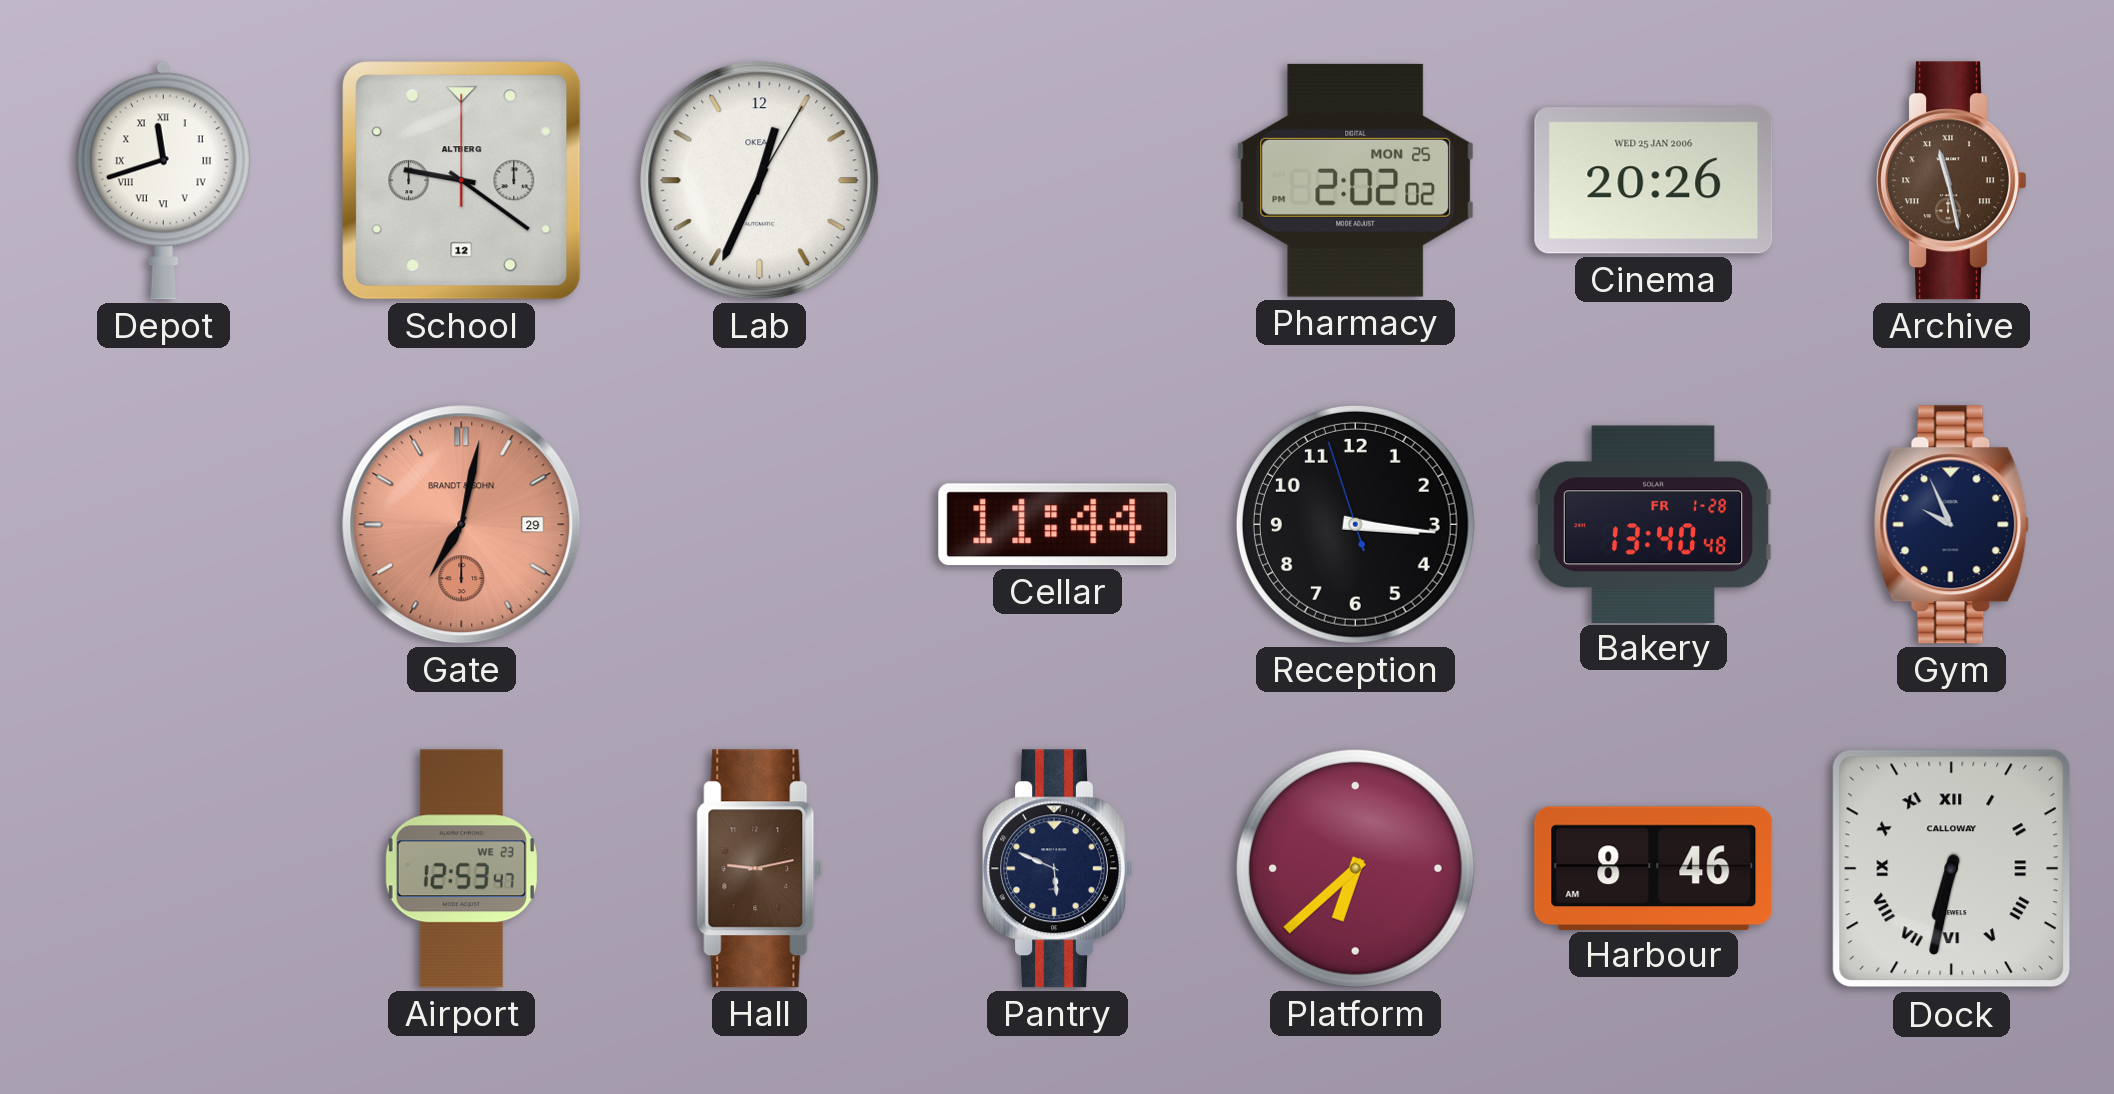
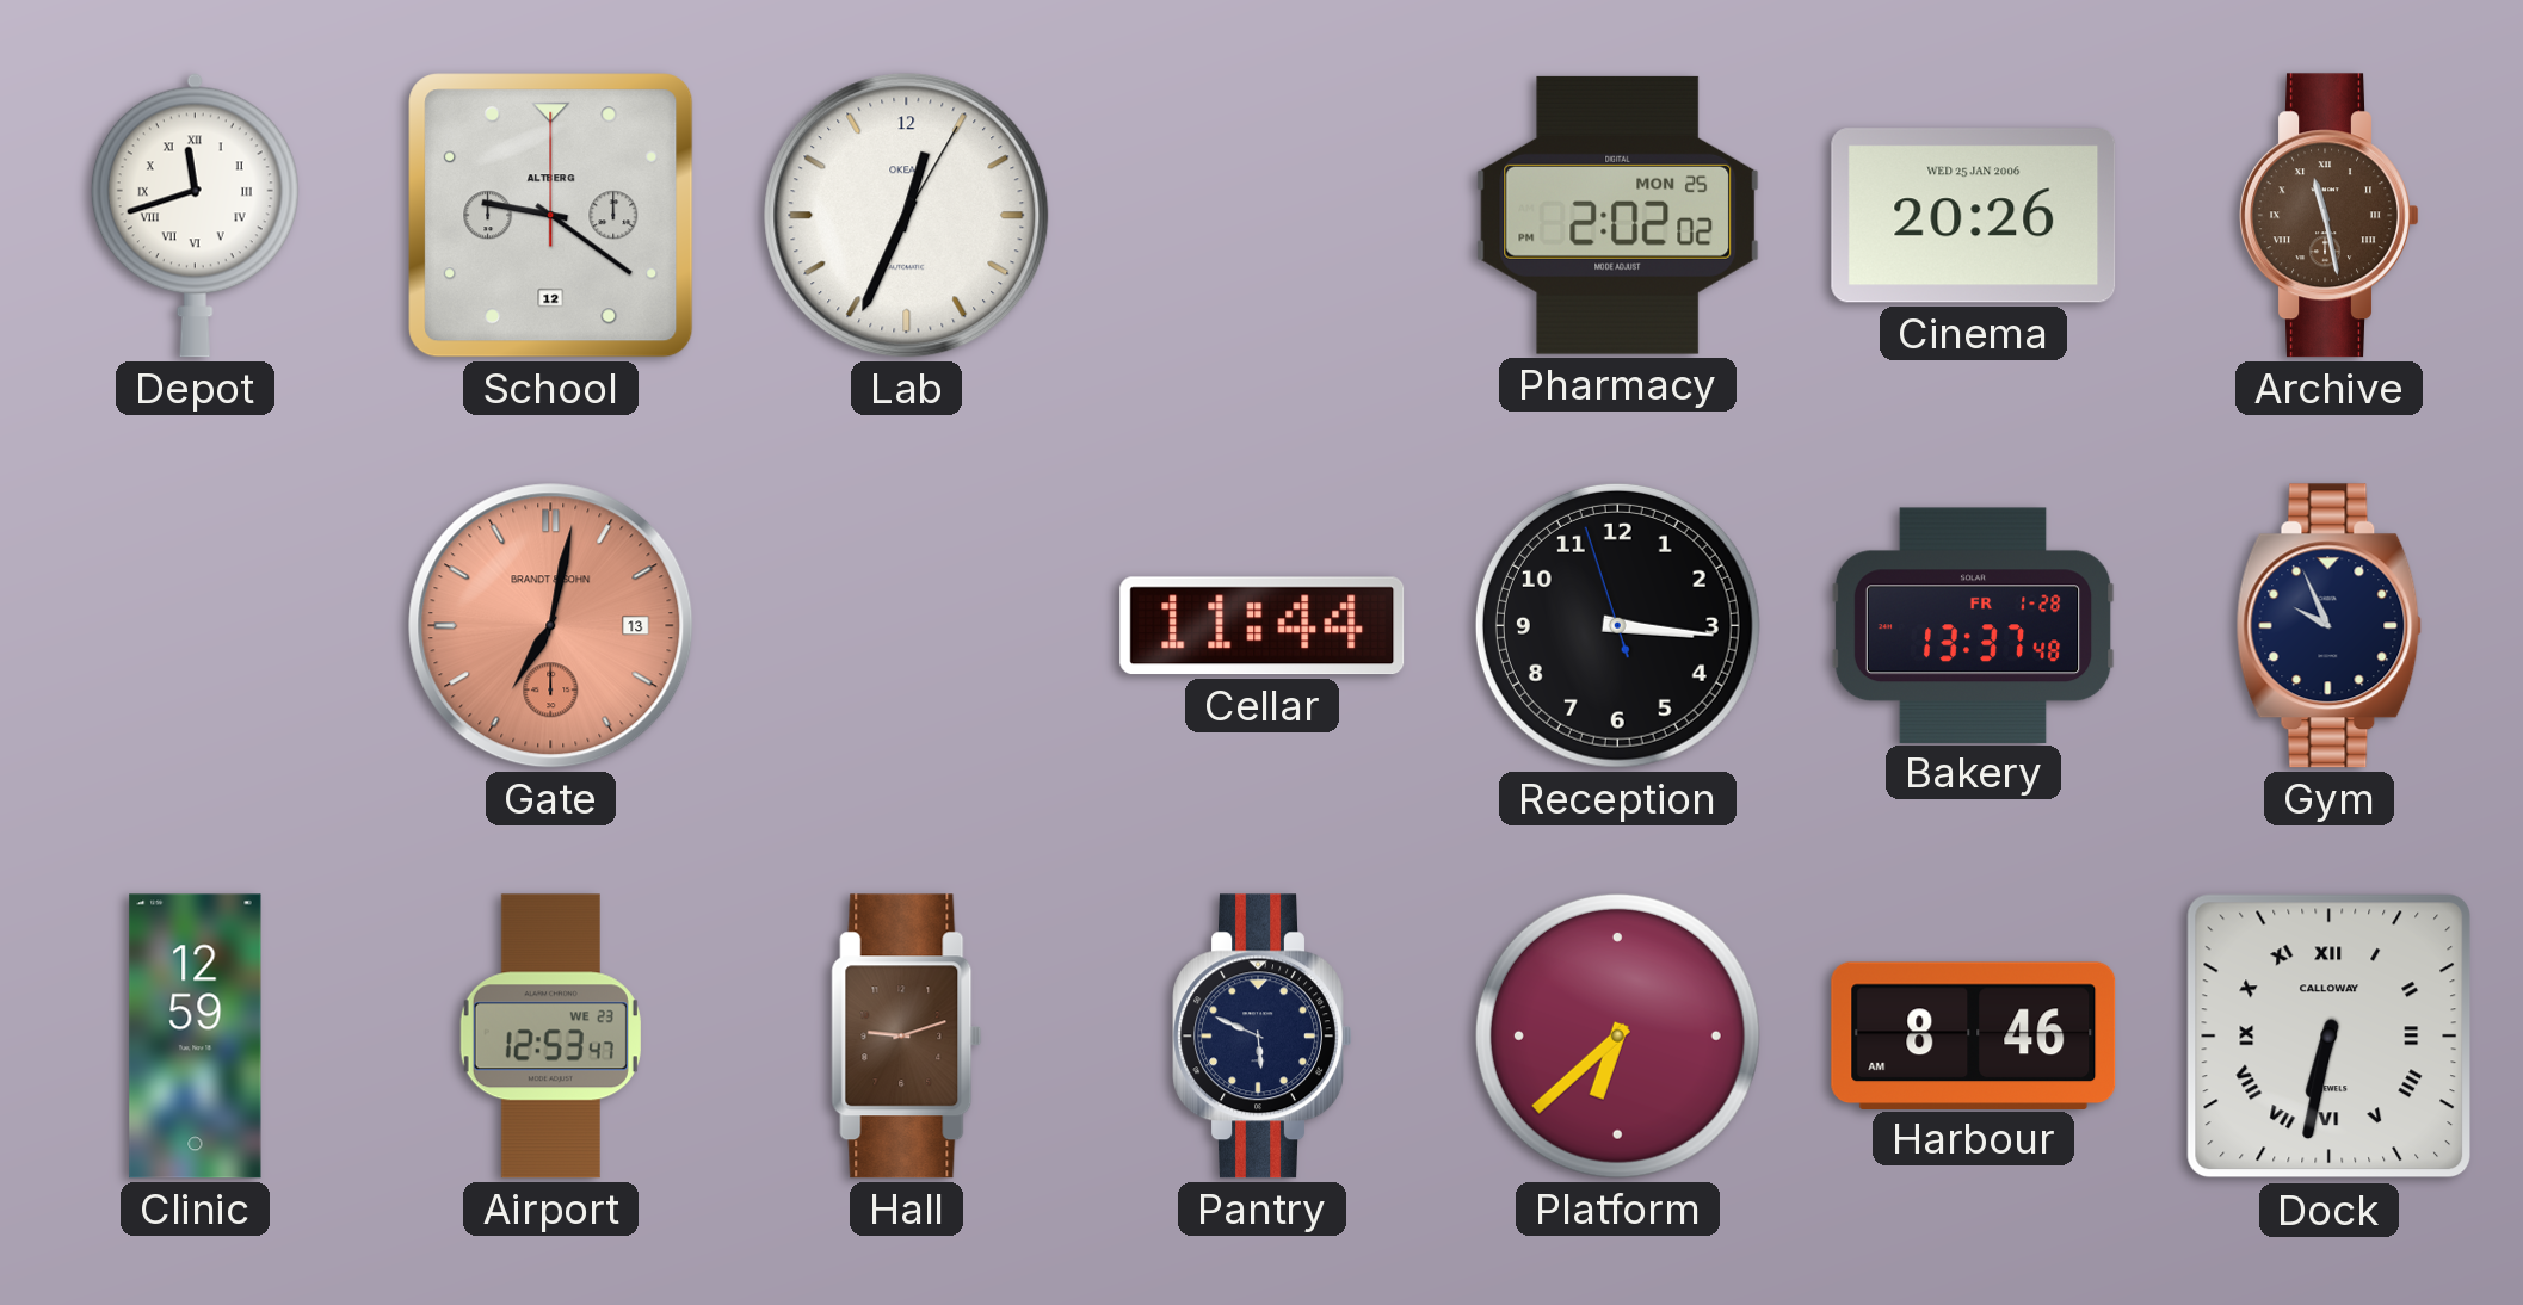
Gate date: 29 -> 13 (551, 626)
Bakery: 13:40 -> 13:37 (1973, 625)
Clinic: none -> 12:59 (196, 1037)
Hall: 9:13 -> 9:12 (907, 1037)
